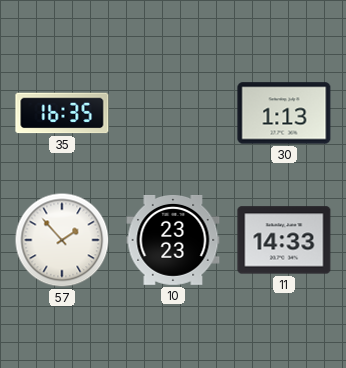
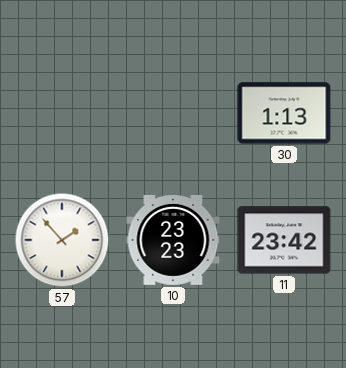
35: 16:35 -> none (62, 113)
11: 14:33 -> 23:42 (284, 240)
